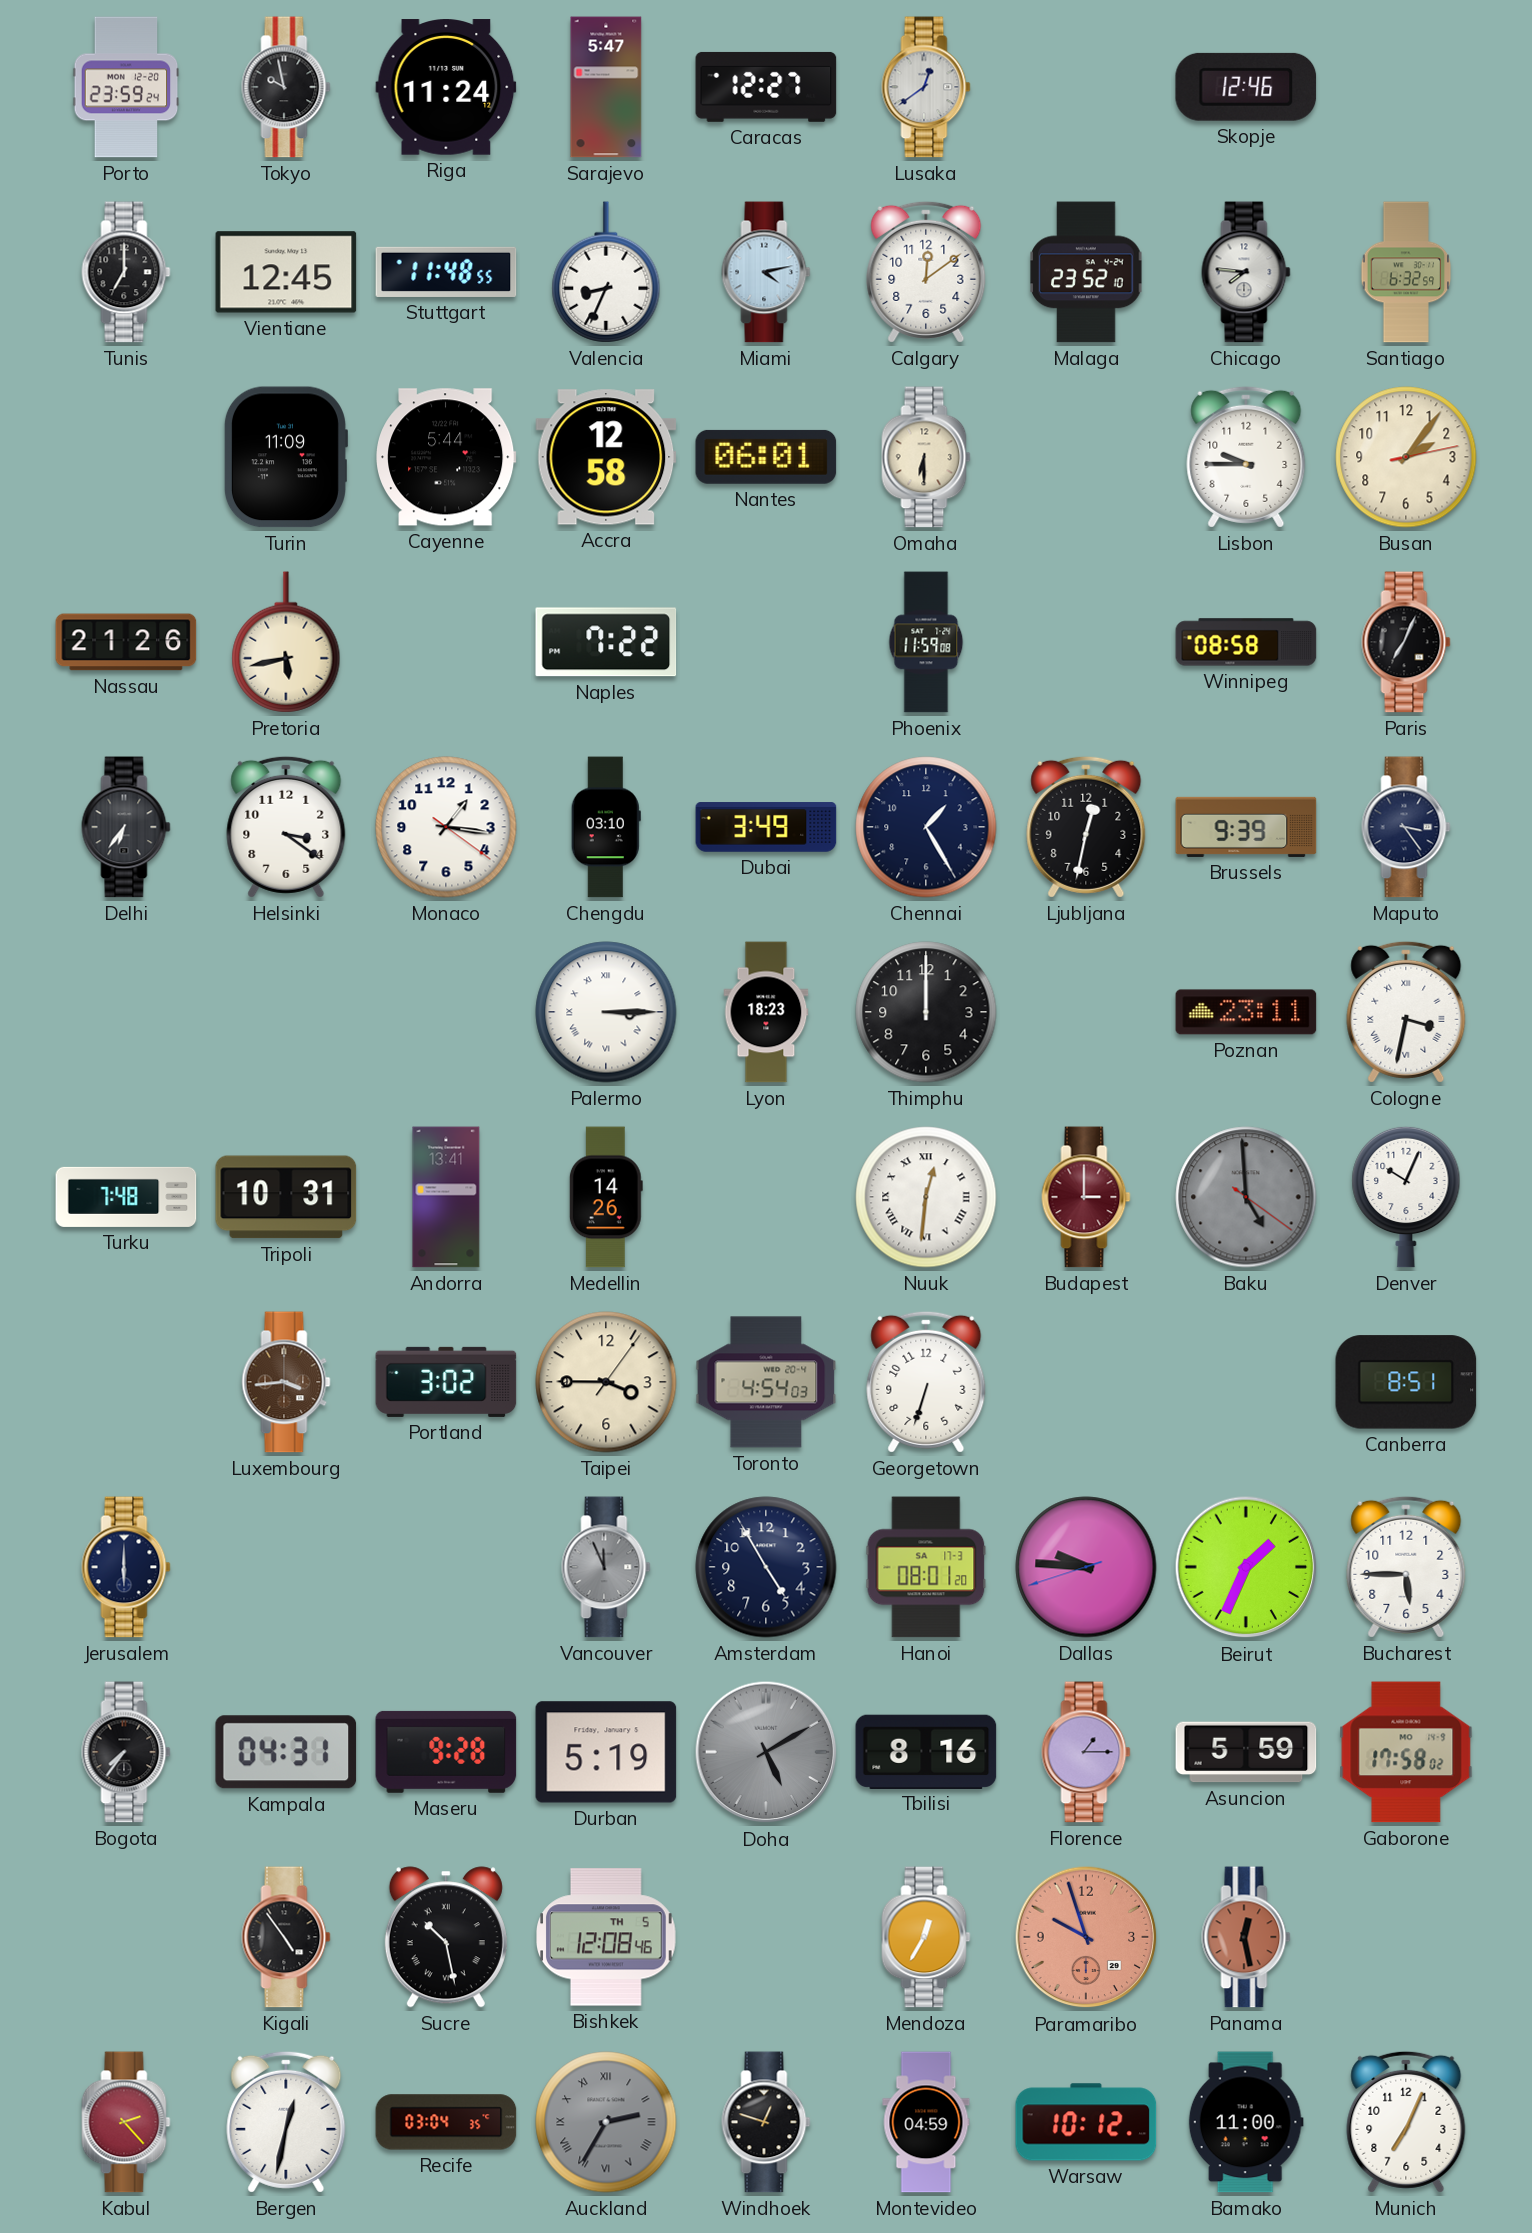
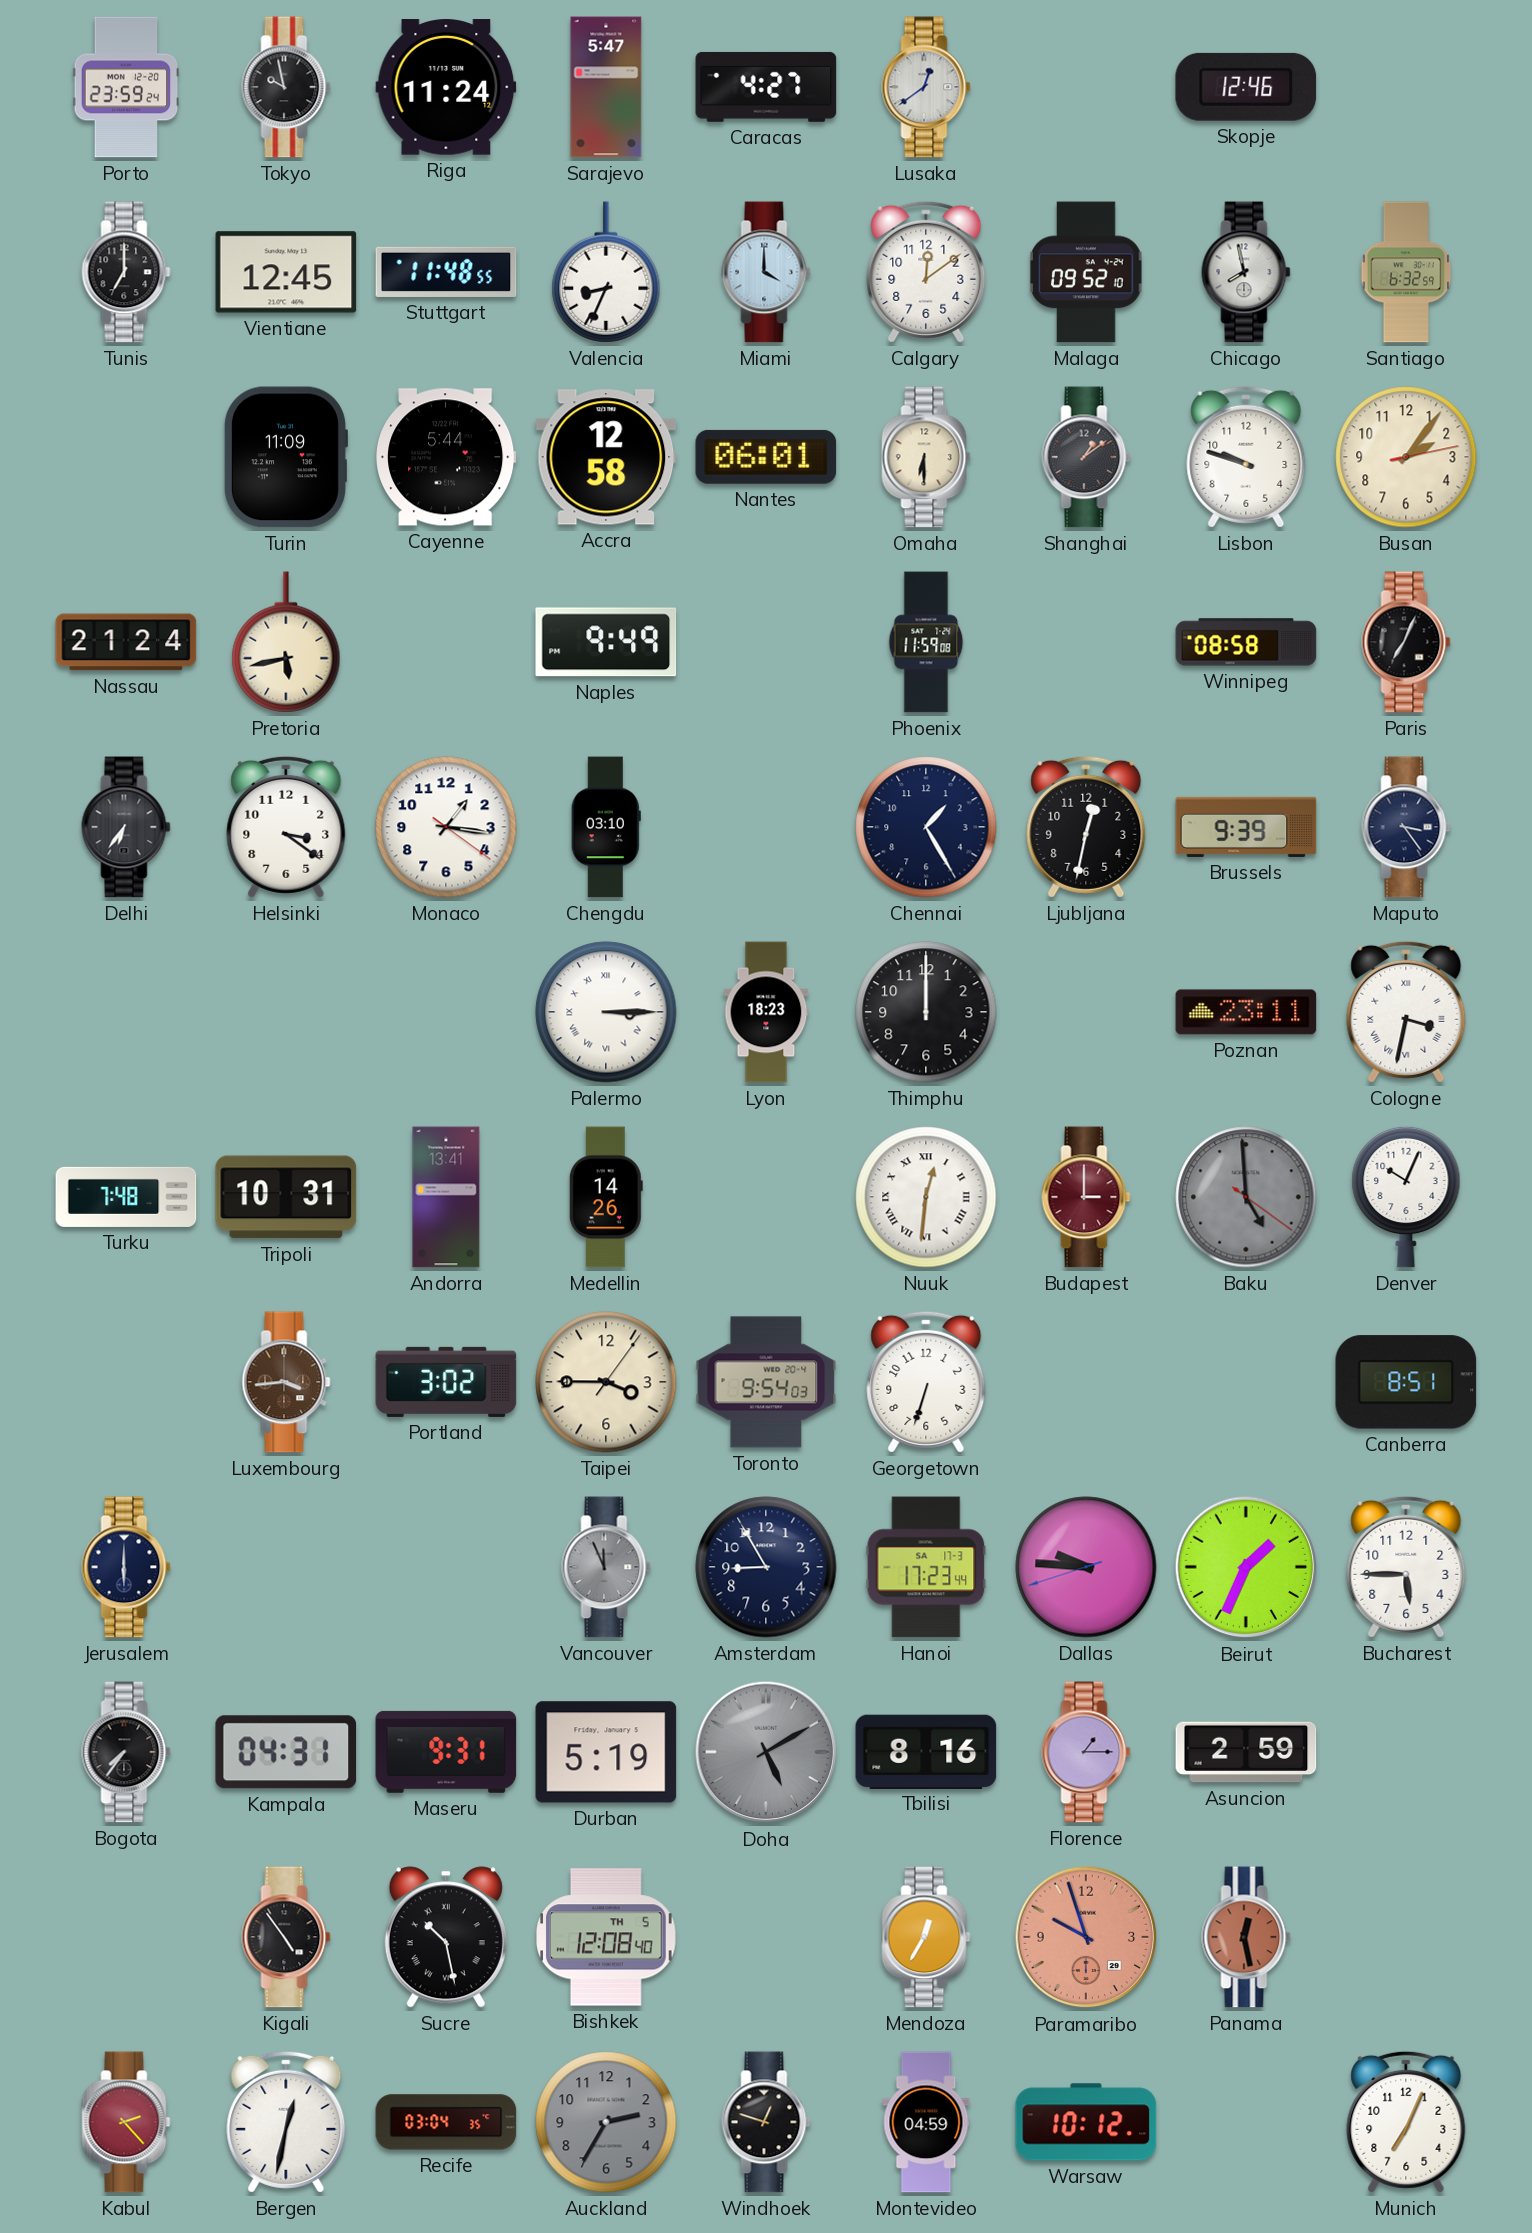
Caracas: 12:27 -> 4:27 (766, 87)
Miami: 4:13 -> 4:00 (766, 272)
Malaga: 23:52 -> 09:52 (1086, 272)
Chicago: 7:46 -> 7:58 (1246, 272)
Shanghai: none -> 1:09 (1086, 457)
Lisbon: 9:45 -> 9:48 (1246, 457)
Nassau: 21:26 -> 21:24 (126, 642)
Naples: 7:22 -> 9:49 (606, 642)
Dubai: 3:49 -> none (766, 827)
Toronto: 4:54 -> 9:54 (766, 1382)
Amsterdam: 4:55 -> 8:55 (766, 1567)
Hanoi: 08:01 -> 17:23 (926, 1567)
Maseru: 9:28 -> 9:31 (446, 1752)
Asuncion: 5:59 -> 2:59 (1246, 1752)
Gaborone: 17:58 -> none (1406, 1752)
Bishkek: 12:08:46 -> 12:08:40 (607, 1937)
Auckland numerals: Roman -> Arabic (606, 2122)
Bamako: 11:00 -> none (1246, 2122)
